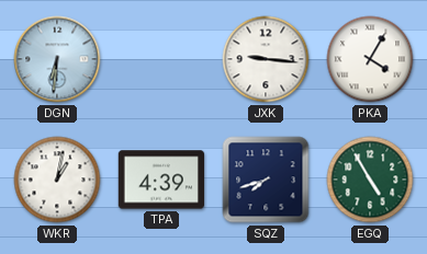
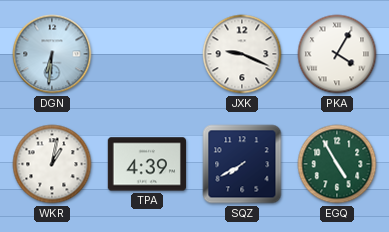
JXK: 9:16 -> 9:19 (242, 54)
SQZ: 7:42 -> 7:40 (242, 164)
